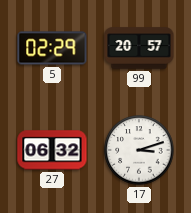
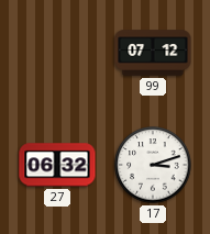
5: 02:29 -> none (52, 48)
99: 20:57 -> 07:12 (153, 53)
